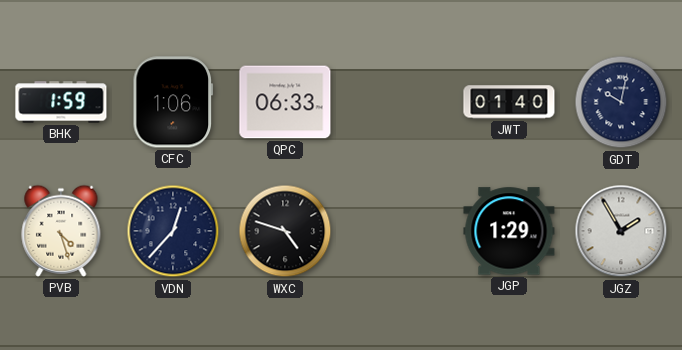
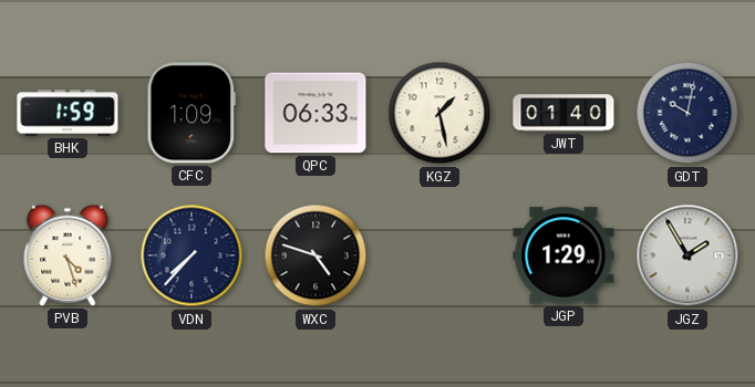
CFC: 1:06 -> 1:09 (192, 113)
KGZ: none -> 1:28 (439, 113)
VDN: 12:37 -> 7:37 (192, 255)
